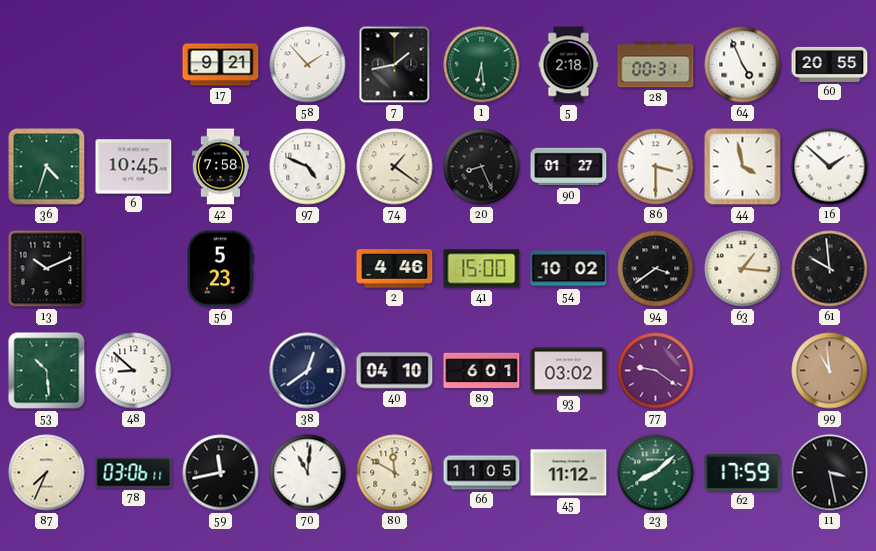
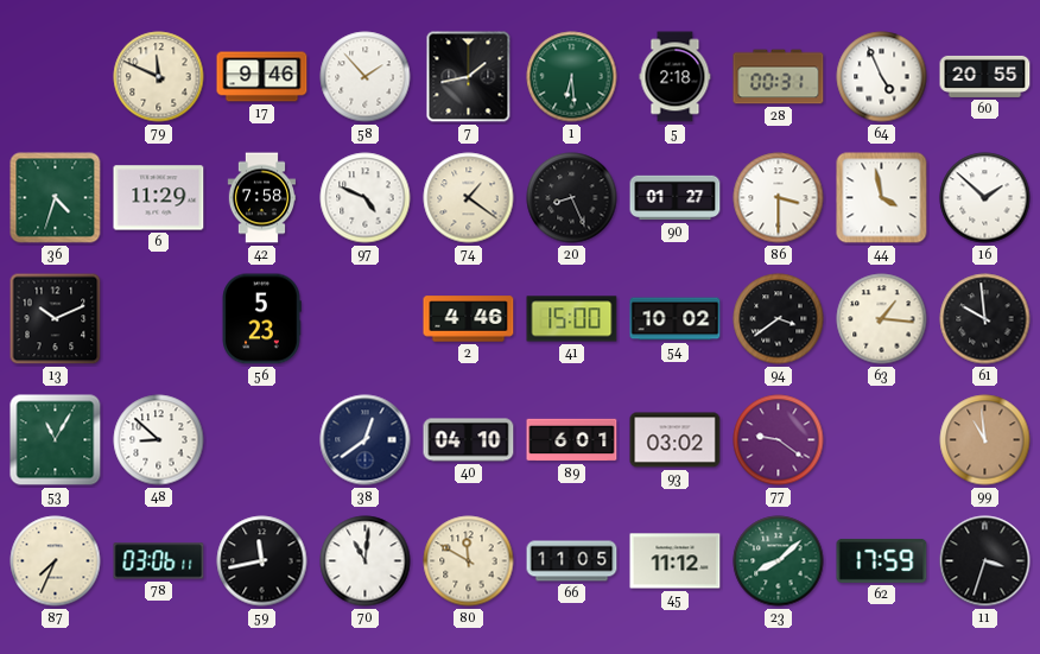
79: none -> 11:49 (159, 77)
17: 9:21 -> 9:46 (262, 77)
6: 10:45 -> 11:29 (159, 198)
53: 10:29 -> 11:05 (56, 440)
11: 3:28 -> 3:33 (985, 561)
